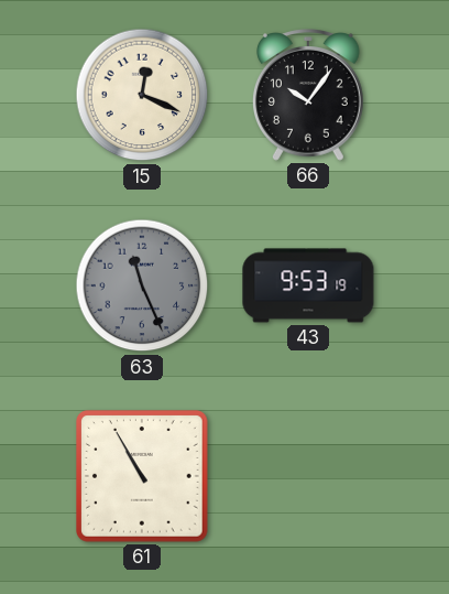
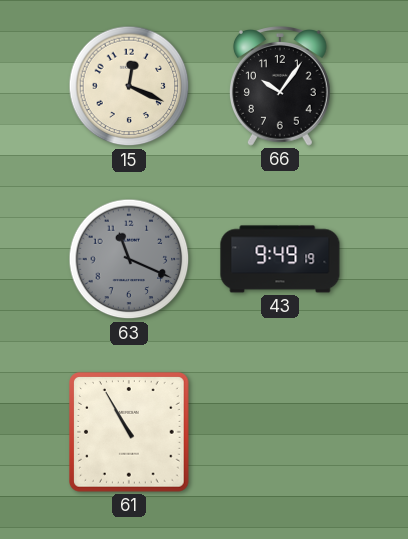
63: 11:26 -> 11:19 (129, 259)
43: 9:53 -> 9:49 (280, 259)
